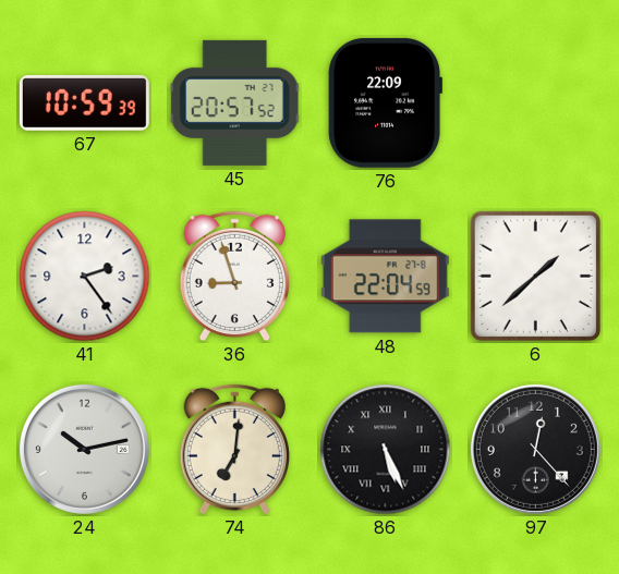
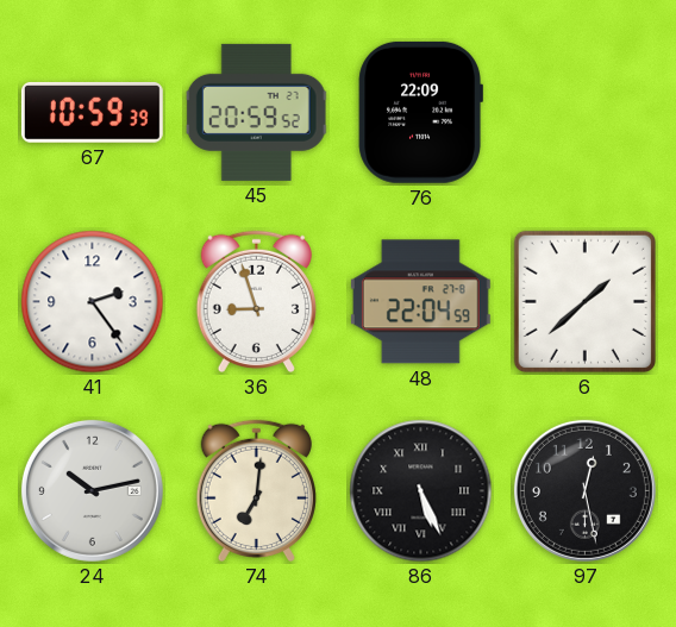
45: 20:57 -> 20:59 (257, 112)
97: 12:23 -> 12:28 (584, 490)
